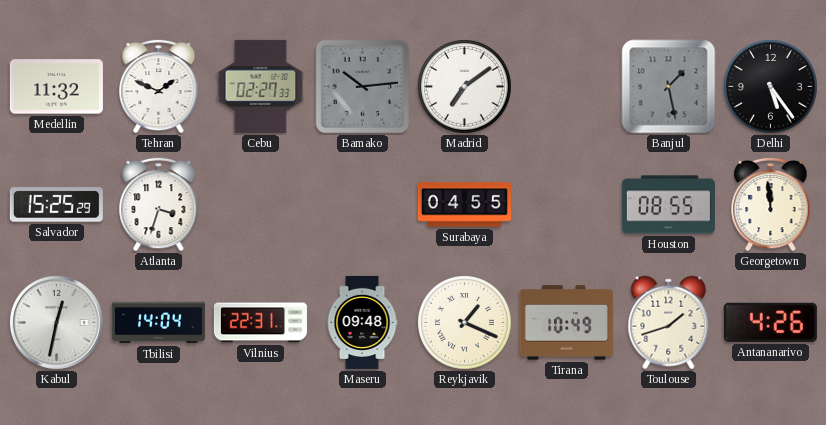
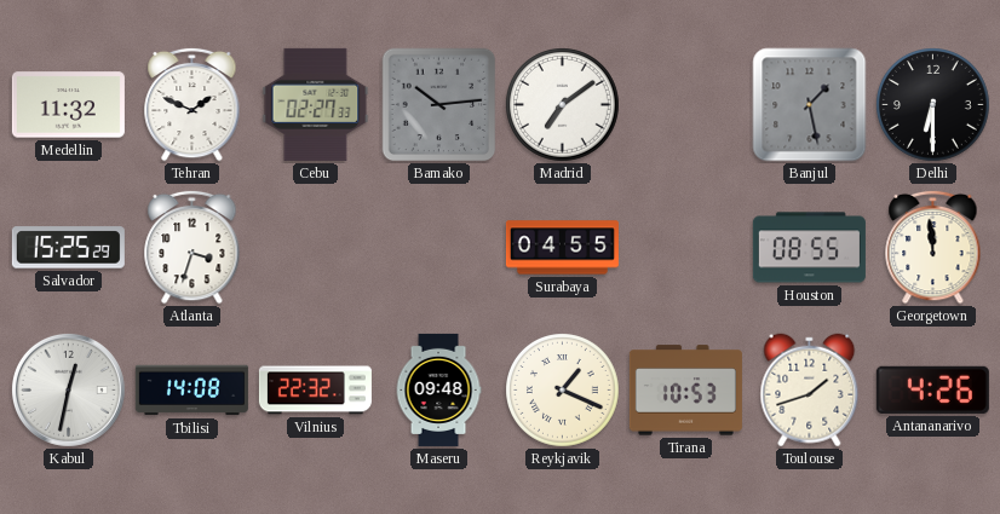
Delhi: 5:24 -> 6:30 (933, 105)
Tbilisi: 14:04 -> 14:08 (191, 391)
Vilnius: 22:31 -> 22:32 (315, 391)
Tirana: 10:49 -> 10:53 (685, 391)
